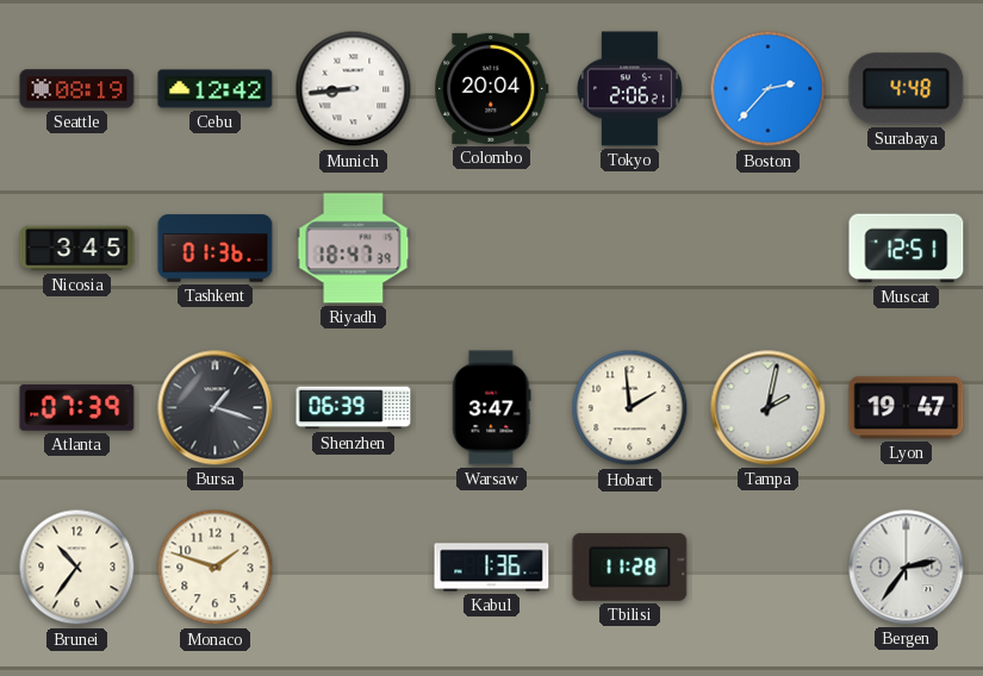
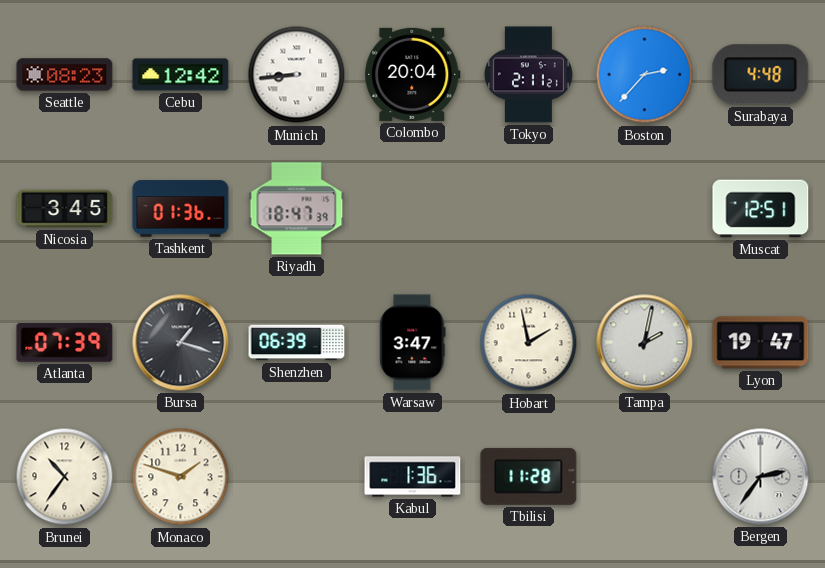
Seattle: 08:19 -> 08:23 (65, 75)
Tokyo: 2:06 -> 2:11 (528, 75)
Hobart: 1:59 -> 1:58 (529, 343)
